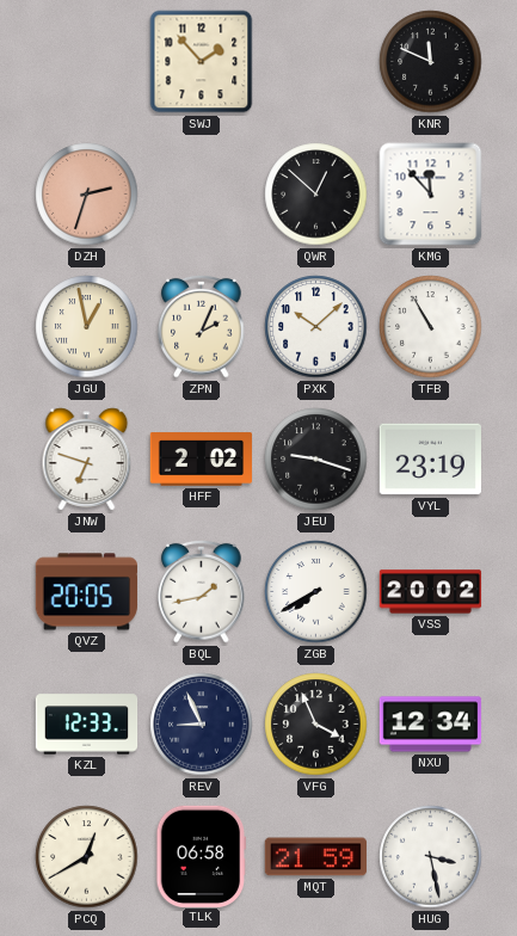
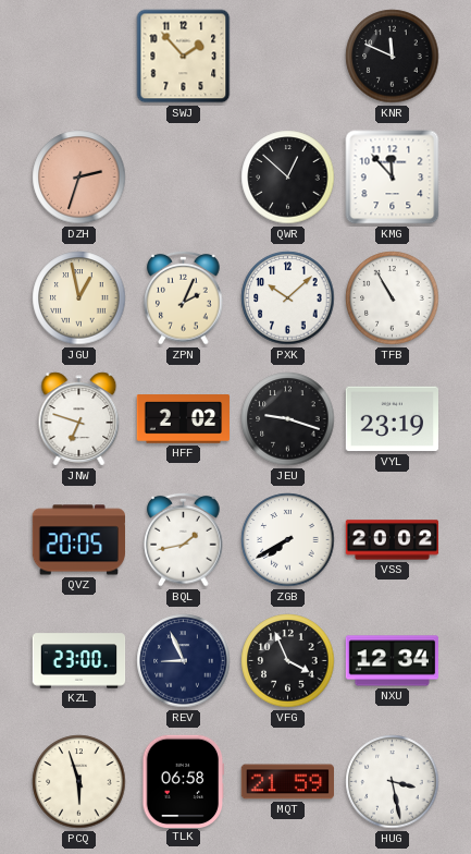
KZL: 12:33 -> 23:00 (79, 661)
PCQ: 12:40 -> 5:57 (79, 782)
